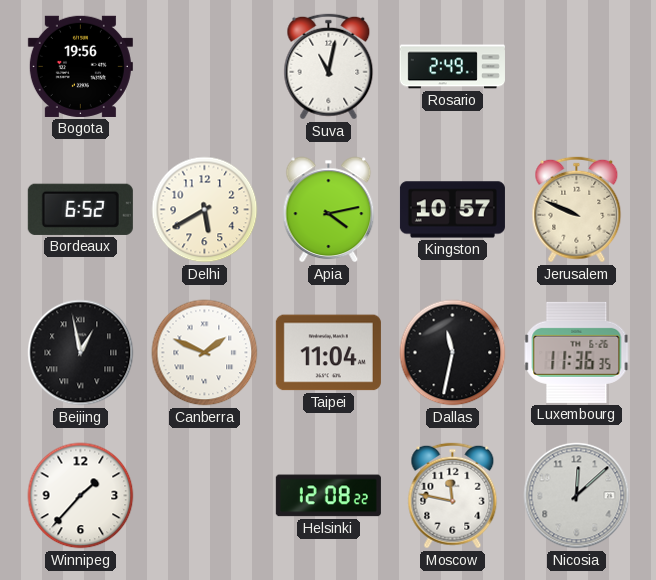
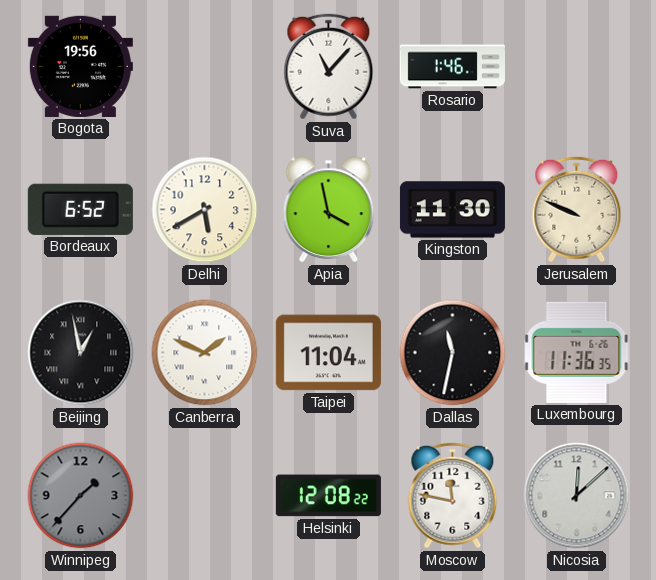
Suva: 11:02 -> 11:07 (329, 67)
Rosario: 2:49 -> 1:46 (452, 67)
Apia: 4:13 -> 3:58 (329, 210)
Kingston: 10:57 -> 11:30 (452, 210)
Winnipeg dial: white -> grey (81, 496)
